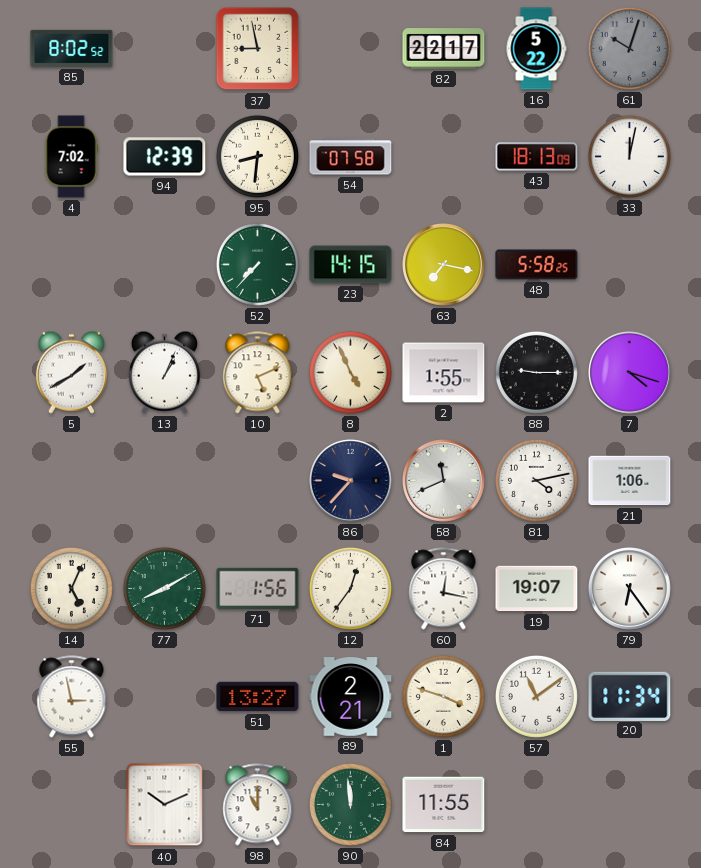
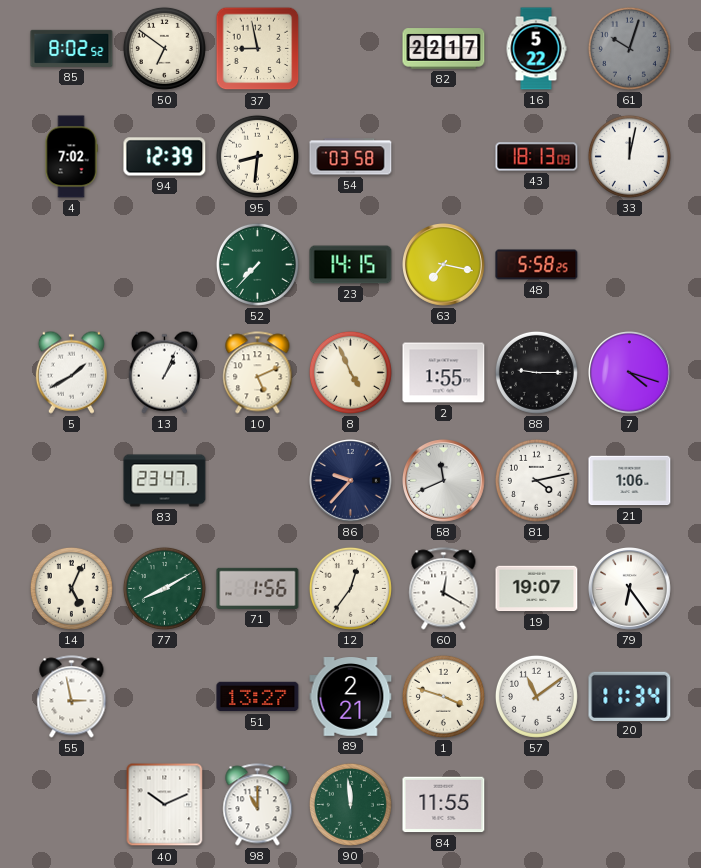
50: none -> 6:51 (164, 48)
54: 07:58 -> 03:58 (351, 157)
83: none -> 23:47 (165, 481)
60: 12:17 -> 12:20 (444, 589)
